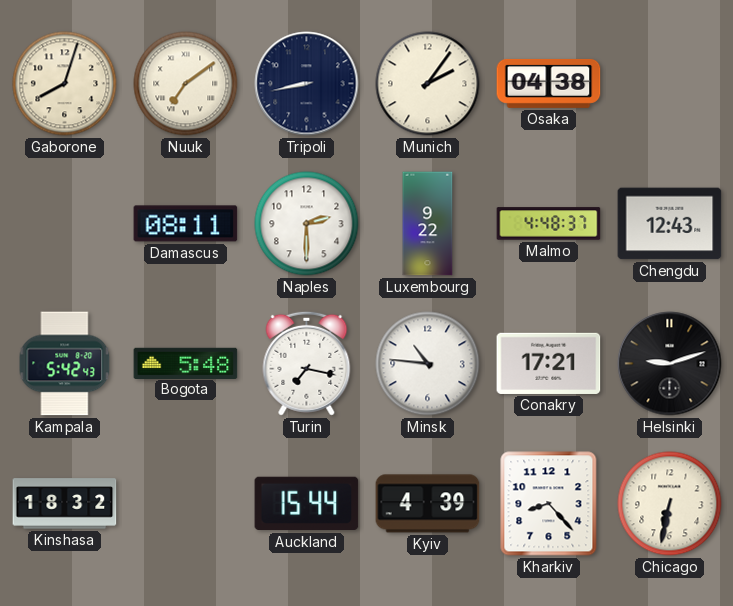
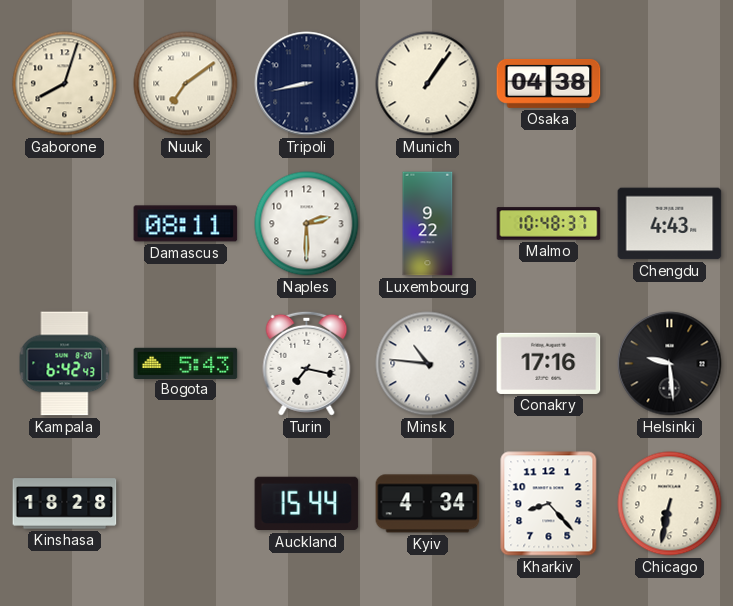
Munich: 2:06 -> 1:06 (428, 84)
Malmo: 4:48 -> 10:48 (549, 224)
Chengdu: 12:43 -> 4:43 (670, 224)
Kampala: 5:42 -> 6:42 (65, 364)
Bogota: 5:48 -> 5:43 (186, 363)
Conakry: 17:21 -> 17:16 (549, 363)
Helsinki: 9:12 -> 9:29 (670, 364)
Kinshasa: 18:32 -> 18:28 (65, 504)
Kyiv: 4:39 -> 4:34 (428, 504)
